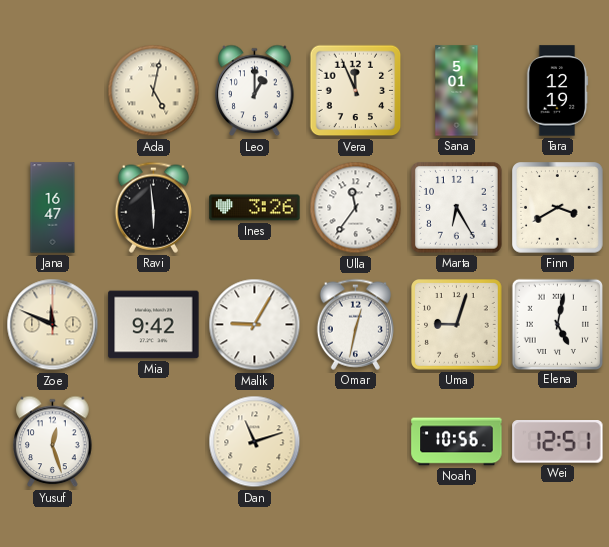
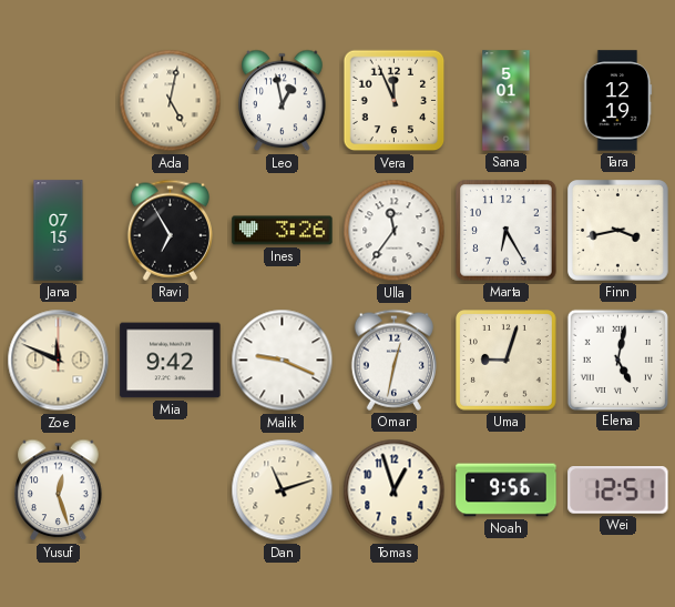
Leo: 1:00 -> 12:58 (283, 101)
Jana: 16:47 -> 07:15 (59, 231)
Ravi: 5:59 -> 6:55 (170, 230)
Finn: 3:40 -> 3:43 (618, 231)
Malik: 9:05 -> 9:19 (283, 361)
Tomas: none -> 12:57 (395, 490)
Noah: 10:56 -> 9:56 (507, 490)
